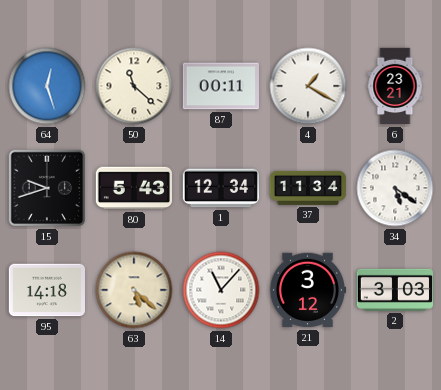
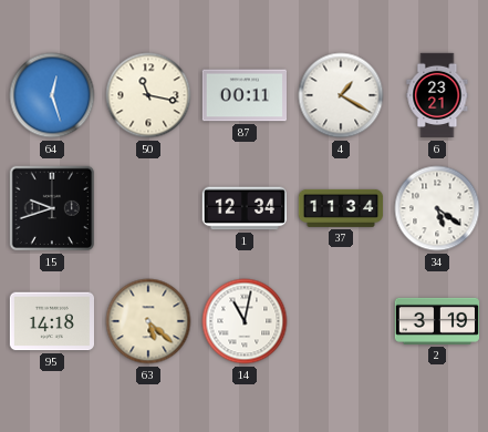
50: 11:22 -> 11:17 (148, 95)
80: 5:43 -> none (134, 188)
14: 11:07 -> 11:02 (245, 321)
21: 3:12 -> none (307, 290)
2: 3:03 -> 3:19 (436, 321)
